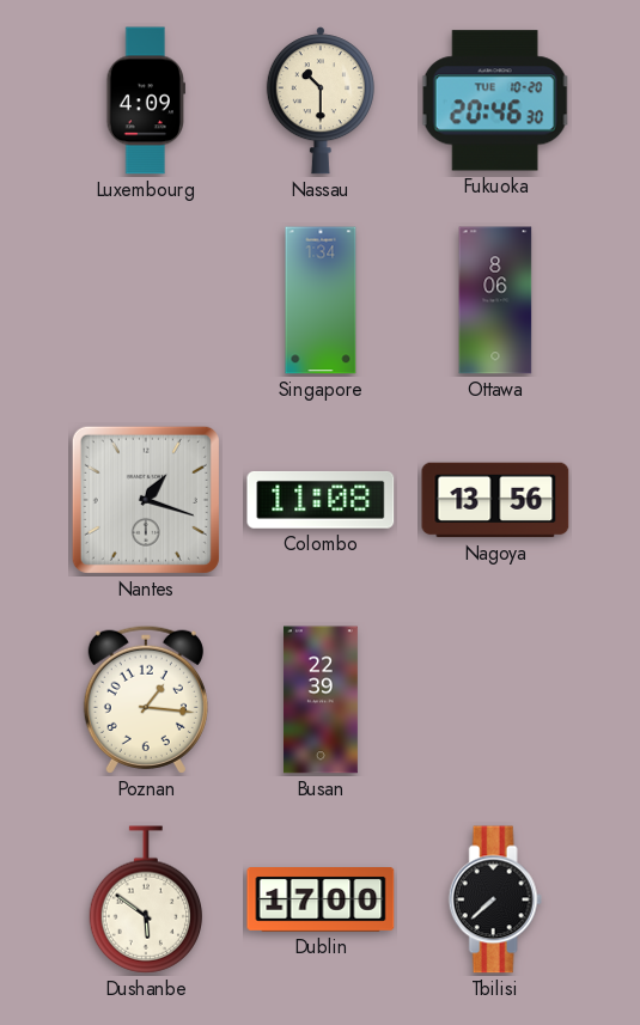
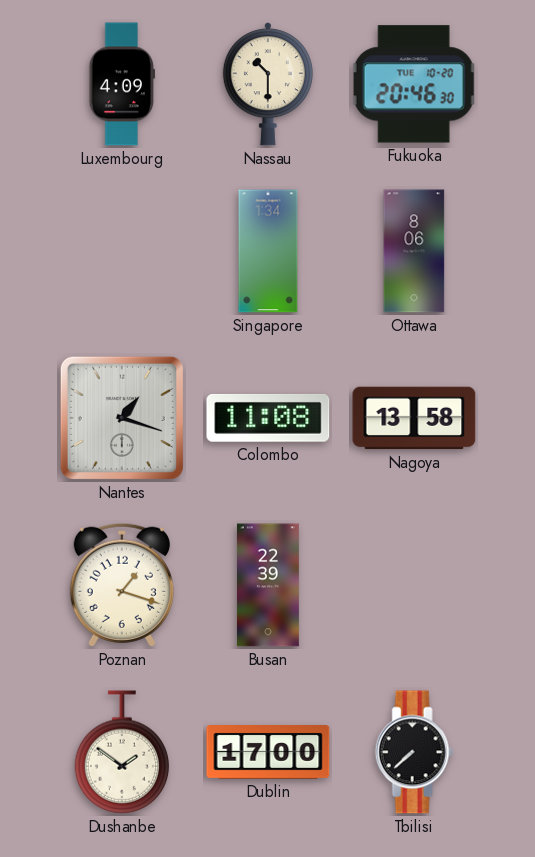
Nagoya: 13:56 -> 13:58 (414, 418)
Poznan: 1:16 -> 1:18 (122, 585)
Dushanbe: 5:51 -> 1:51 (121, 752)
